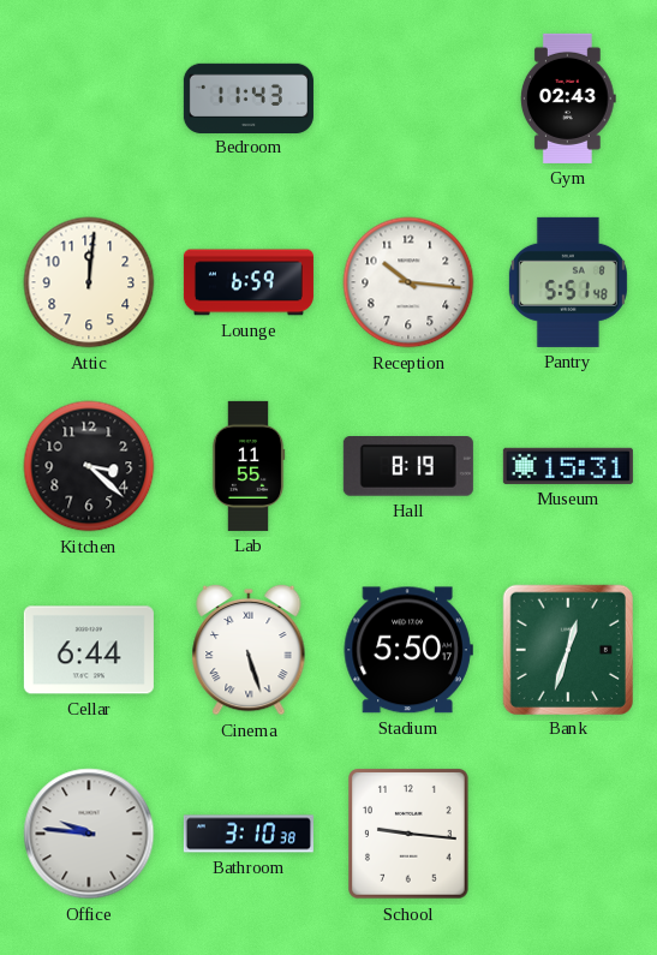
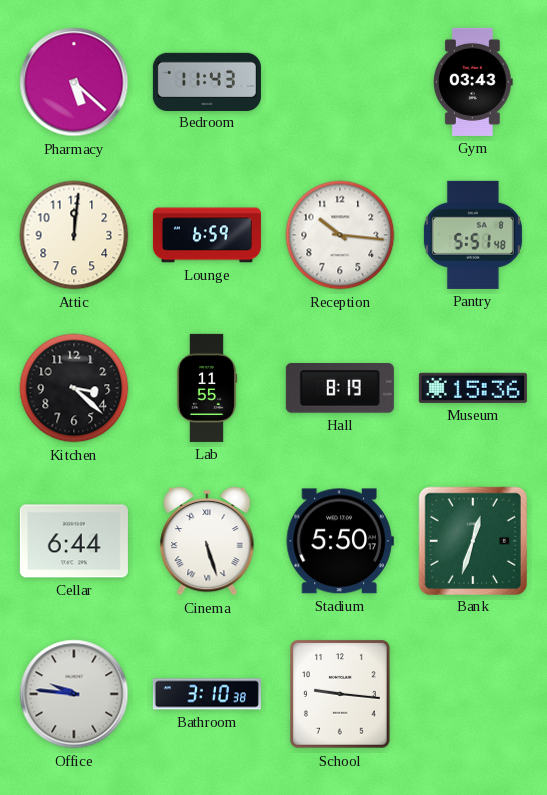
Pharmacy: none -> 5:22 (74, 82)
Gym: 02:43 -> 03:43 (473, 82)
Museum: 15:31 -> 15:36 (473, 388)
